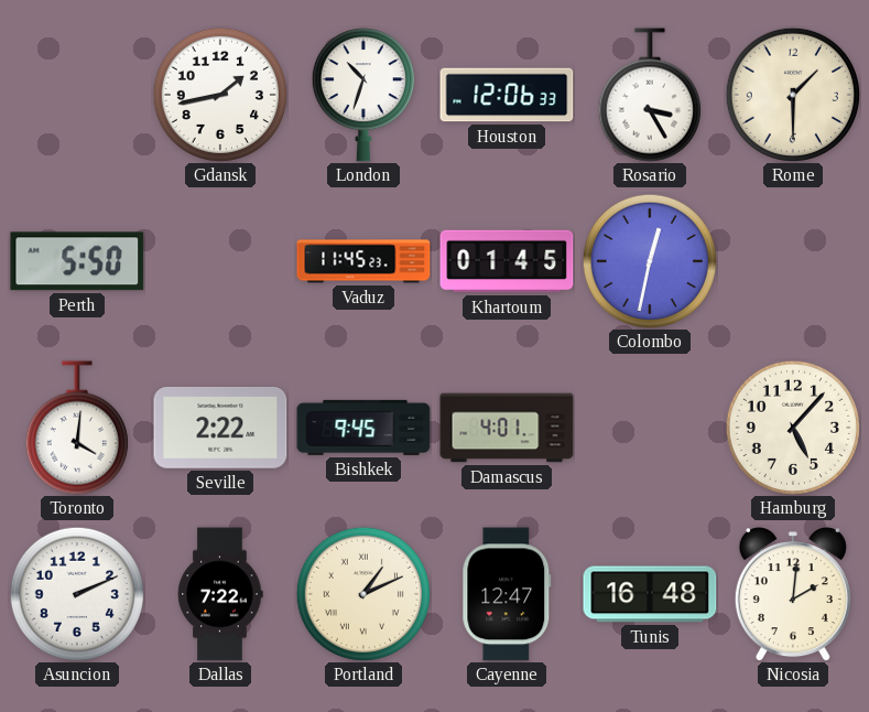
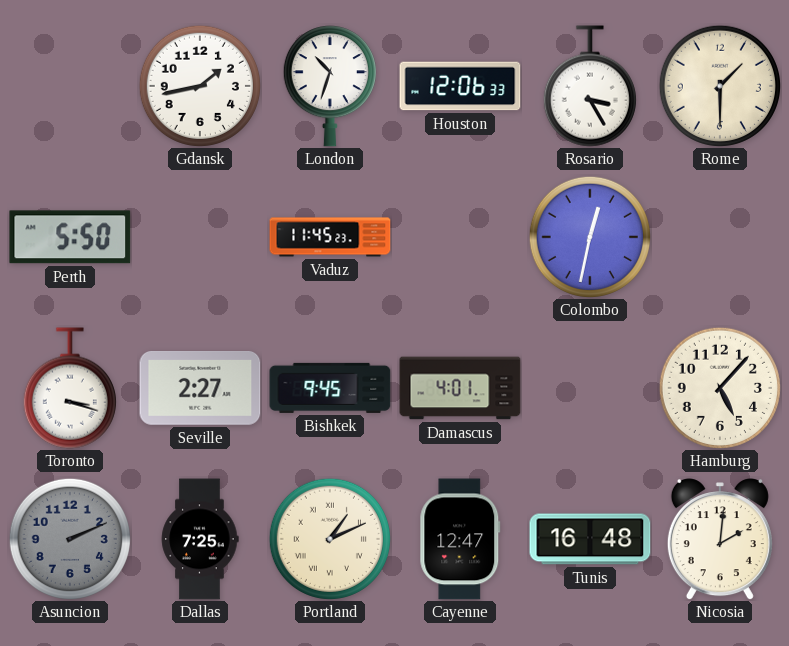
Khartoum: 01:45 -> none (507, 261)
Toronto: 4:01 -> 3:18 (70, 388)
Seville: 2:22 -> 2:27 (200, 389)
Asuncion dial: white -> grey (70, 539)
Dallas: 7:22 -> 7:25 (200, 539)
